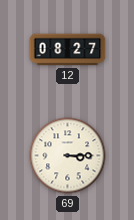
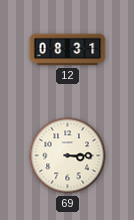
12: 08:27 -> 08:31 (68, 50)
